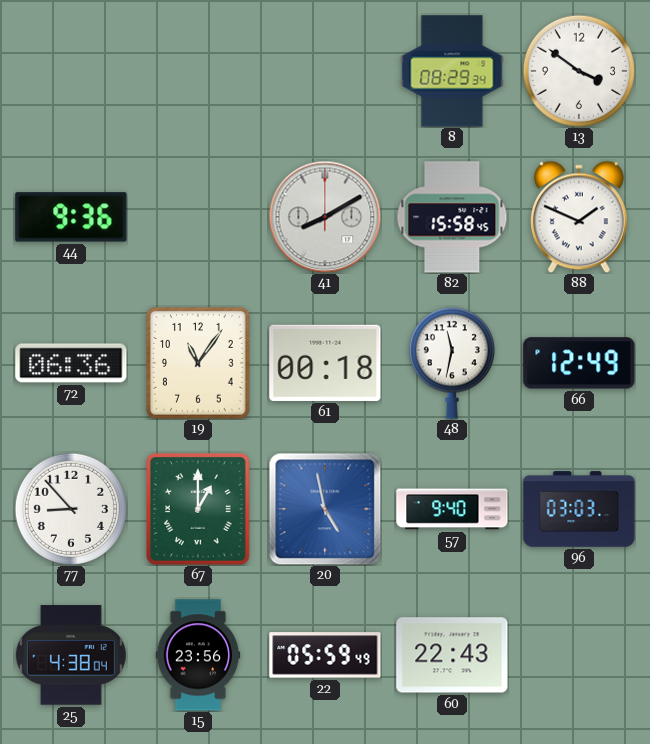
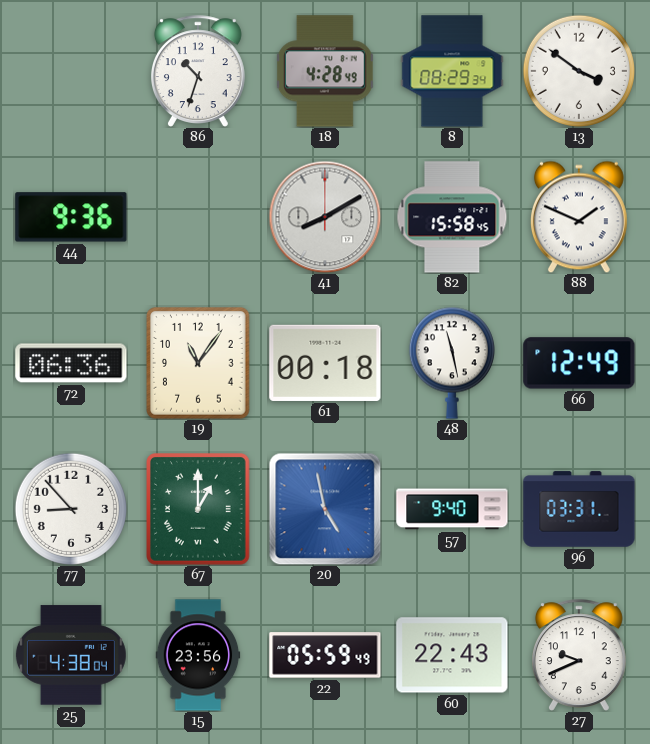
86: none -> 10:33 (198, 71)
18: none -> 4:28 (325, 71)
48: 11:32 -> 11:28 (452, 363)
96: 03:03 -> 03:31 (579, 509)
27: none -> 9:41 (579, 655)
